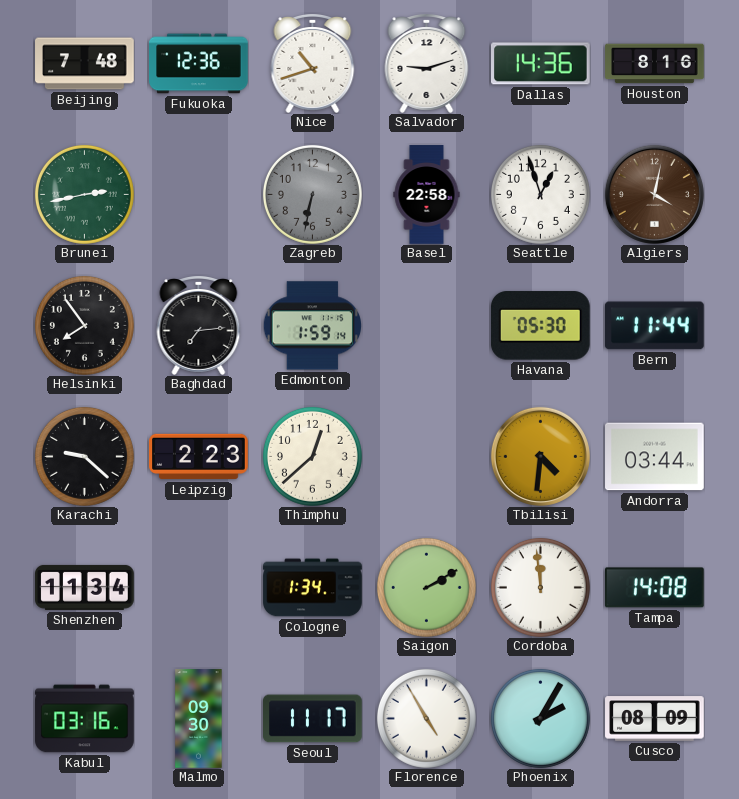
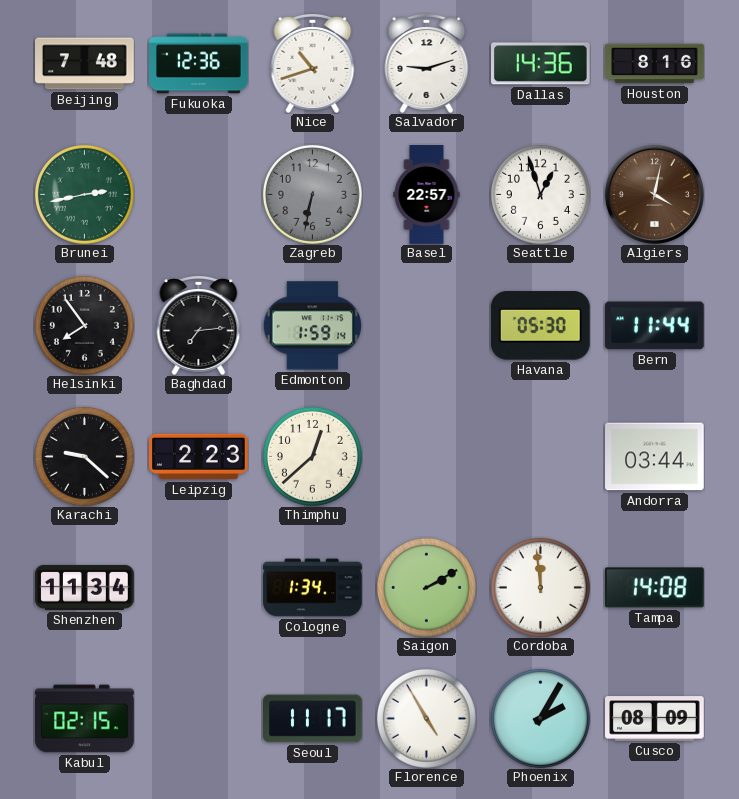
Basel: 22:58 -> 22:57 (427, 195)
Tbilisi: 4:31 -> none (540, 456)
Kabul: 03:16 -> 02:15 (85, 719)
Malmo: 09:30 -> none (199, 719)
